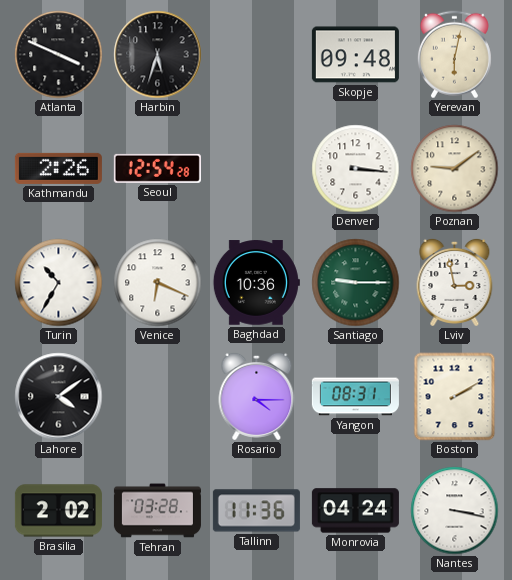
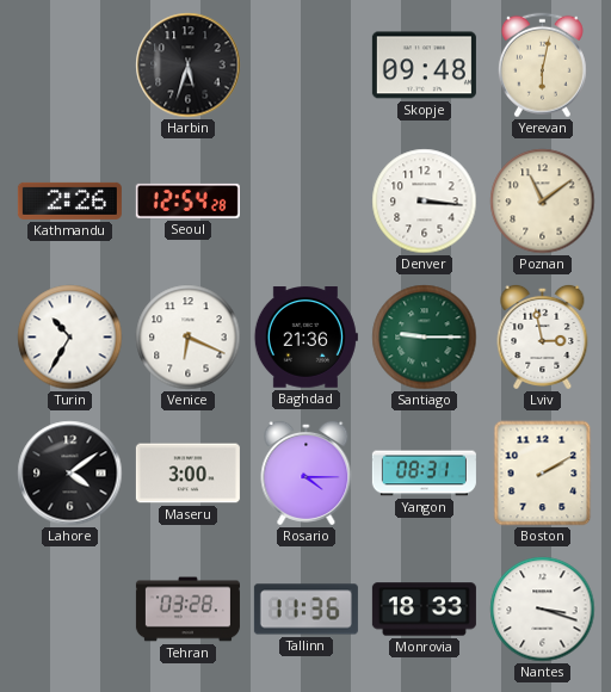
Atlanta: 3:49 -> none (59, 55)
Poznan: 9:09 -> 11:09 (543, 202)
Baghdad: 10:36 -> 21:36 (305, 338)
Maseru: none -> 3:00 (187, 474)
Brasilia: 2:02 -> none (58, 511)
Monrovia: 04:24 -> 18:33 (424, 610)
Nantes: 3:17 -> 3:18 (543, 610)
